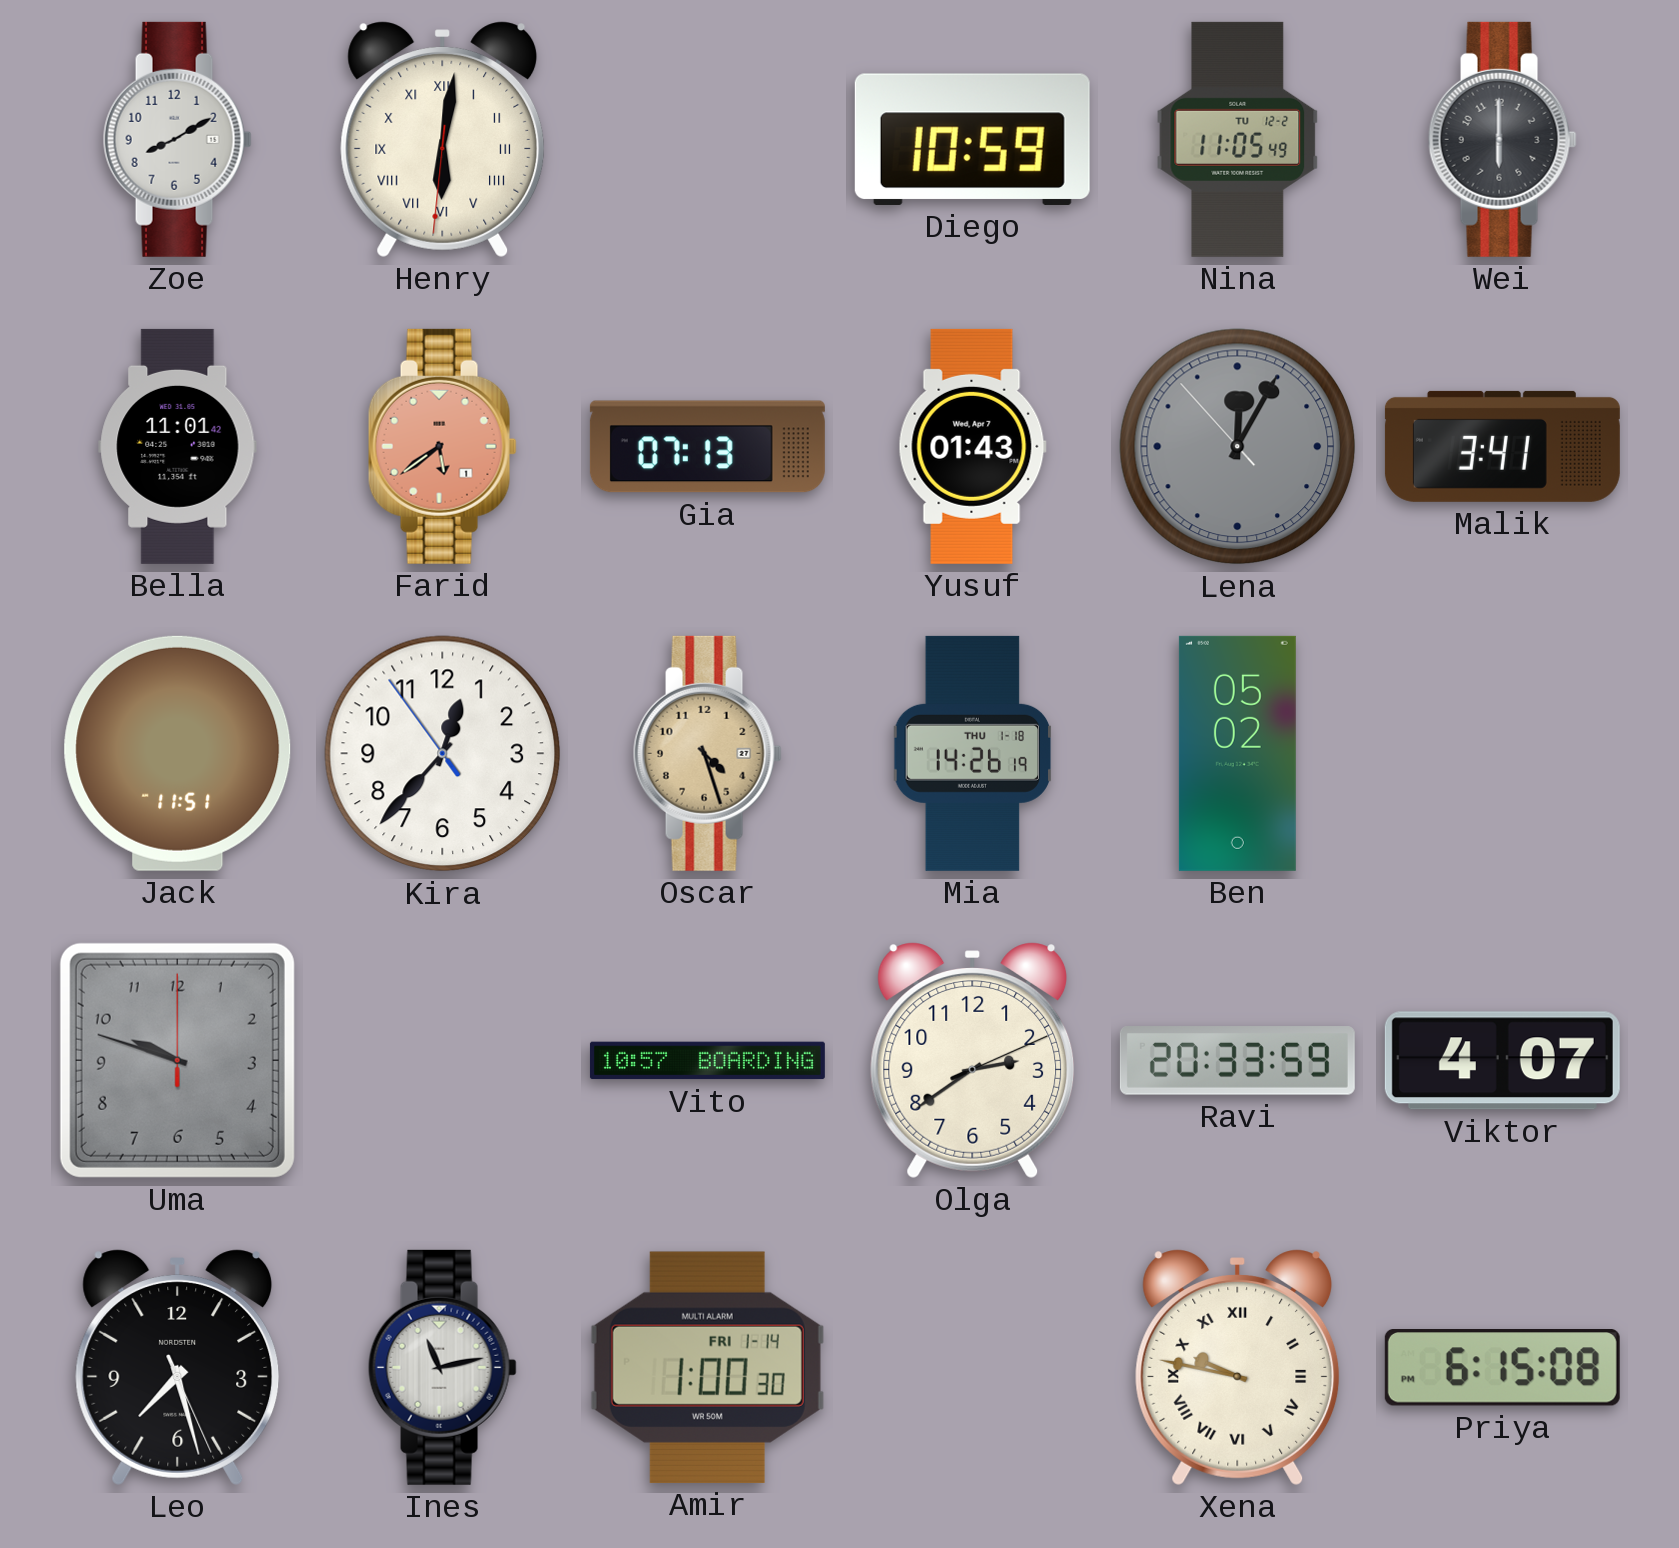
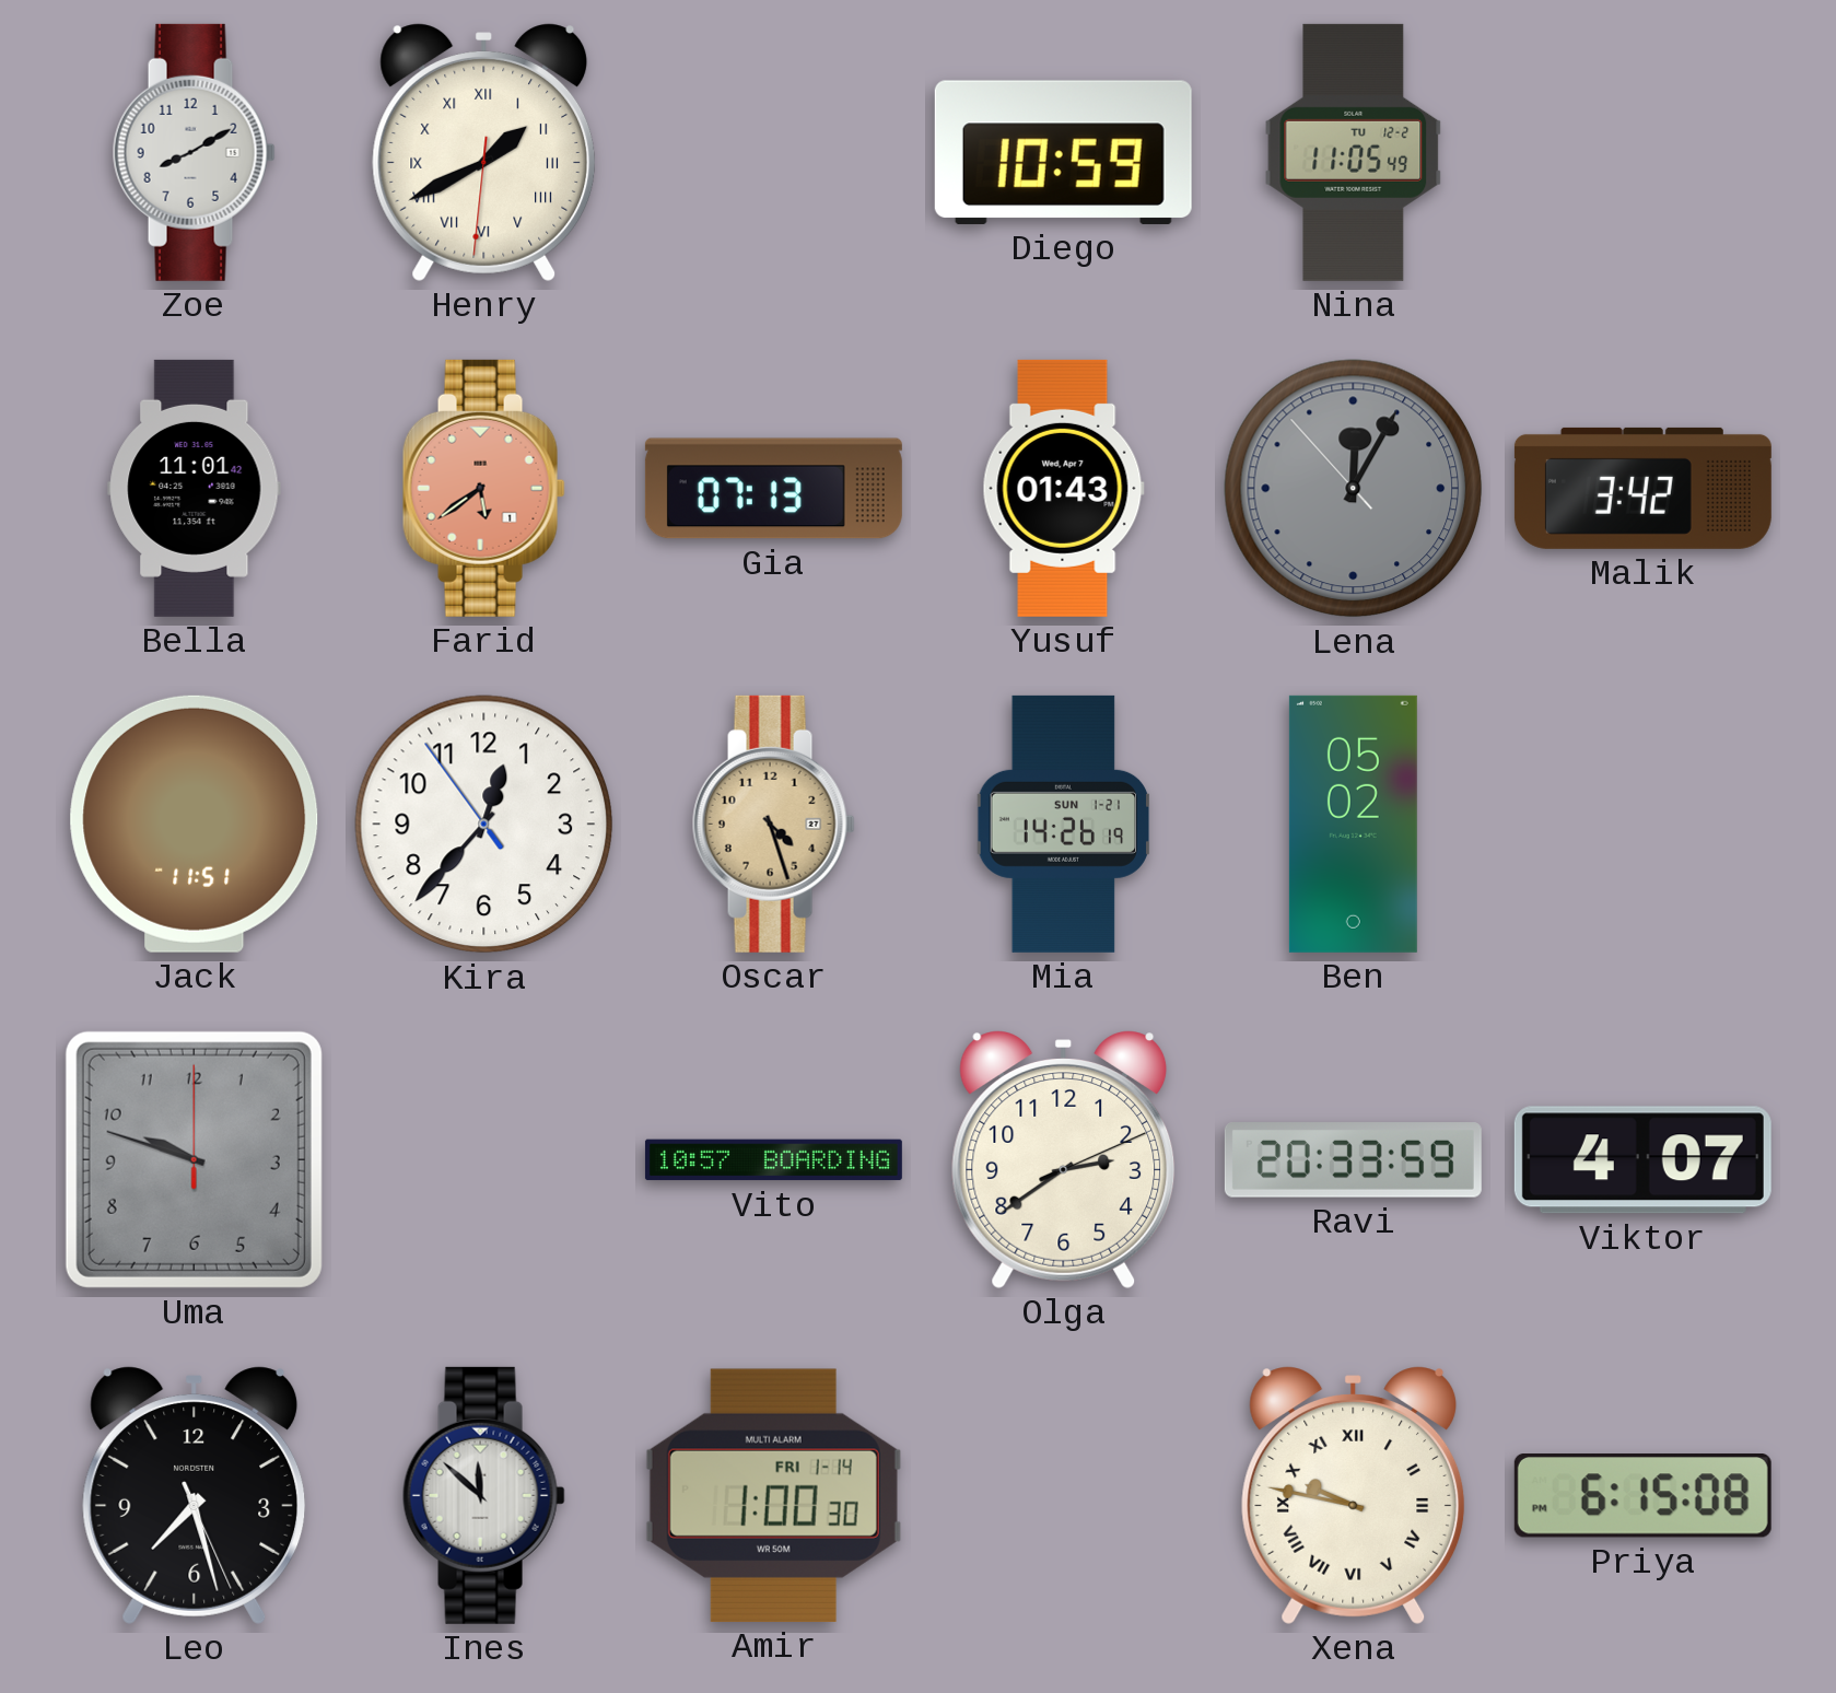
Henry: 6:01 -> 1:40 (484, 152)
Wei: 6:00 -> none (1502, 139)
Malik: 3:41 -> 3:42 (1642, 488)
Mia date: THU 1-18 -> SUN 1-21 (1064, 824)
Ines: 11:13 -> 11:52 (483, 1495)
